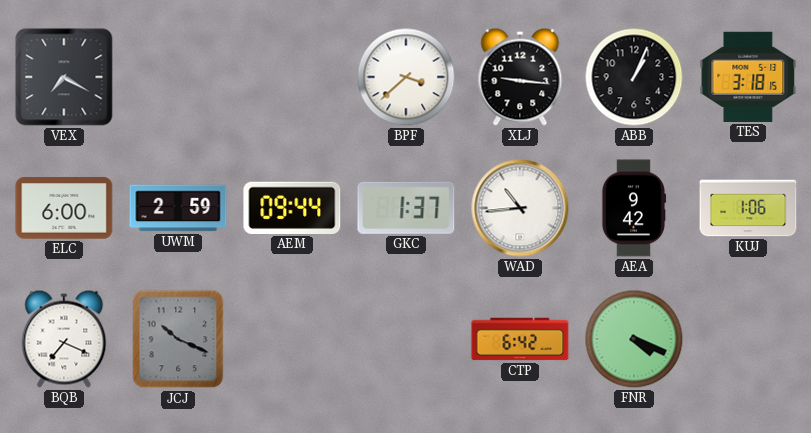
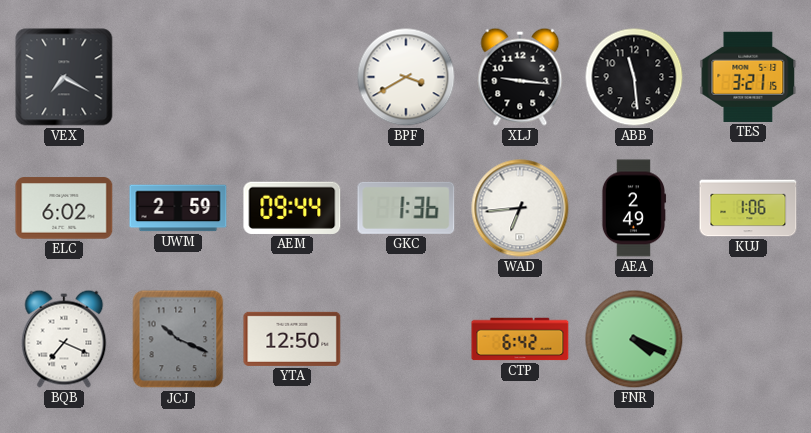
BPF: 3:38 -> 3:40 (406, 77)
ABB: 1:04 -> 11:29 (634, 77)
TES: 3:18 -> 3:21 (748, 77)
ELC: 6:00 -> 6:02 (64, 208)
GKC: 1:37 -> 1:36 (406, 208)
WAD: 10:44 -> 6:44 (520, 208)
AEA: 9:42 -> 2:49 (634, 208)
YTA: none -> 12:50 (292, 339)
